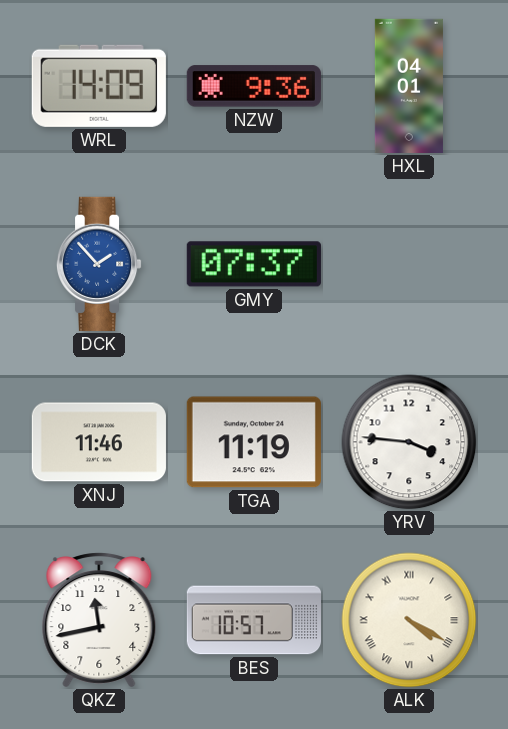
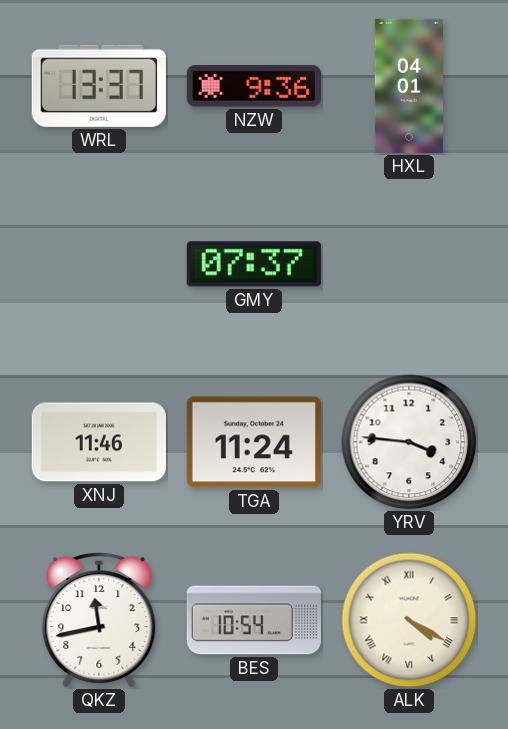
WRL: 14:09 -> 13:37 (99, 86)
DCK: 1:53 -> none (99, 264)
TGA: 11:19 -> 11:24 (254, 442)
BES: 10:57 -> 10:54 (253, 620)
